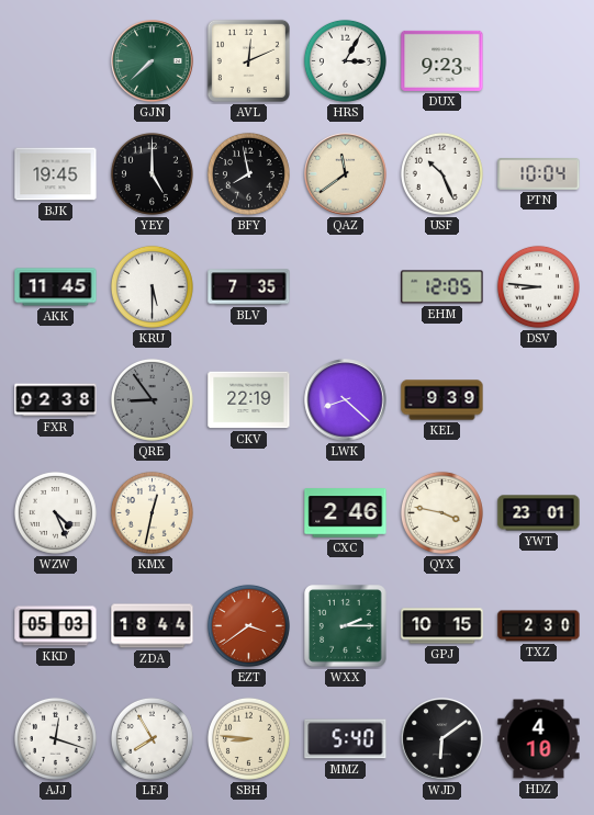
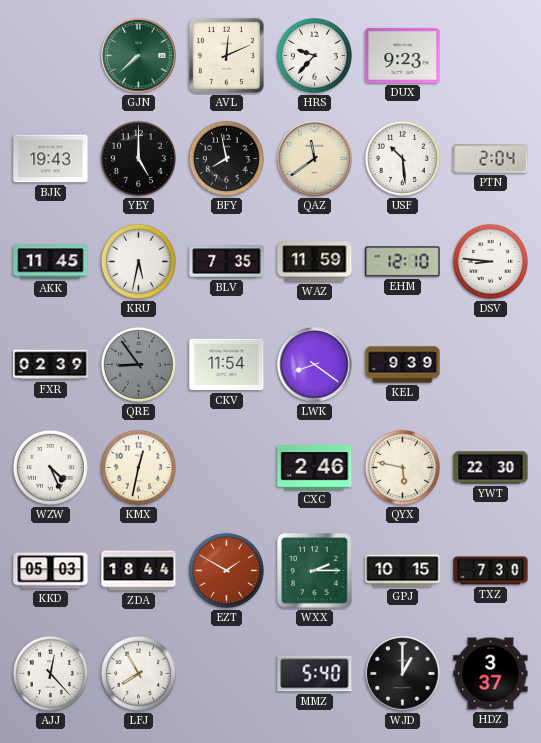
HRS: 3:05 -> 9:37 (314, 55)
BJK: 19:45 -> 19:43 (51, 159)
USF: 10:26 -> 10:29 (402, 158)
PTN: 10:04 -> 2:04 (491, 159)
KRU: 5:30 -> 5:32 (138, 261)
WAZ: none -> 11:59 (315, 262)
EHM: 12:05 -> 12:10 (403, 262)
FXR: 02:38 -> 02:39 (51, 365)
CKV: 22:19 -> 11:54 (227, 365)
LWK: 8:22 -> 8:21 (315, 365)
QYX: 3:47 -> 5:47 (402, 467)
YWT: 23:01 -> 22:30 (491, 468)
EZT: 3:39 -> 1:50 (226, 570)
TXZ: 2:30 -> 7:30 (491, 571)
AJJ: 12:18 -> 12:23 (50, 673)
SBH: 8:46 -> none (248, 738)
WJD: 6:09 -> 1:00 (403, 674)
HDZ: 4:10 -> 3:37 (491, 674)
